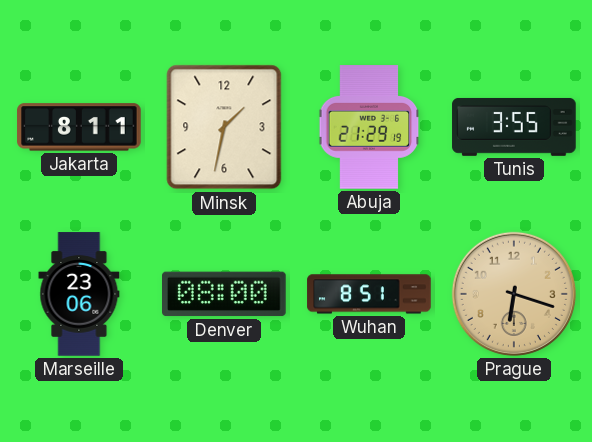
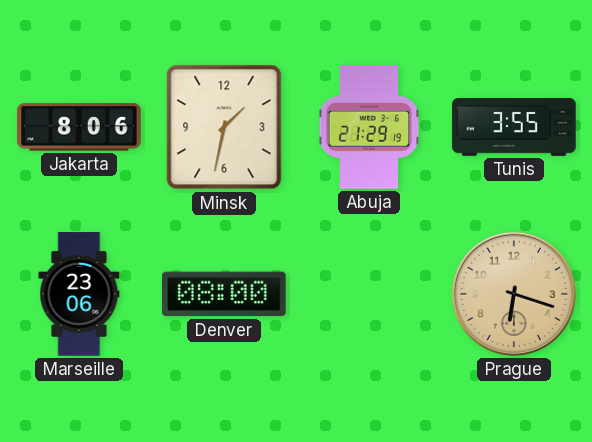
Jakarta: 8:11 -> 8:06 (79, 127)
Wuhan: 8:51 -> none (369, 294)
